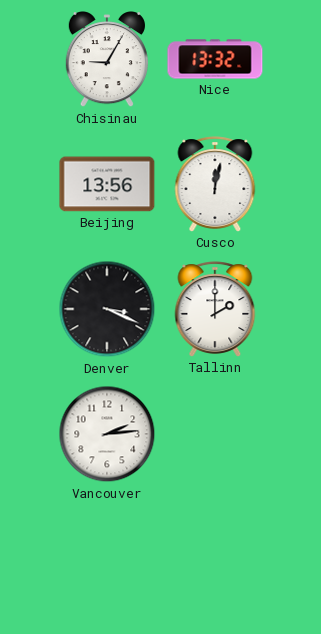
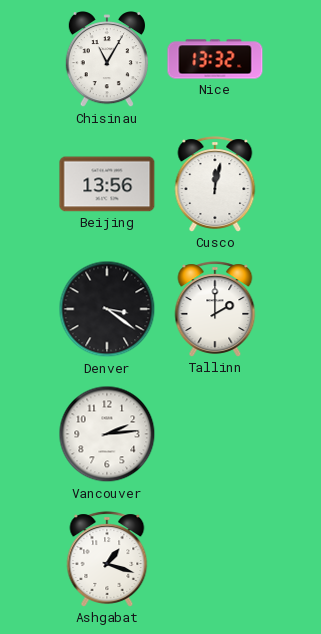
Chisinau: 9:05 -> 11:05 (107, 60)
Denver: 3:19 -> 3:21 (107, 309)
Ashgabat: none -> 1:18 (107, 559)
